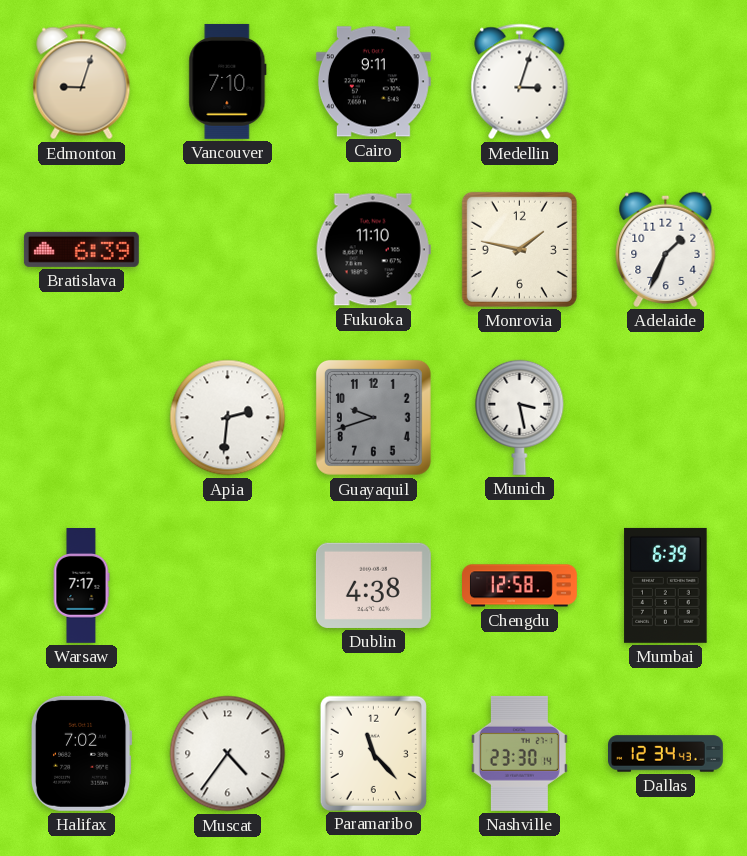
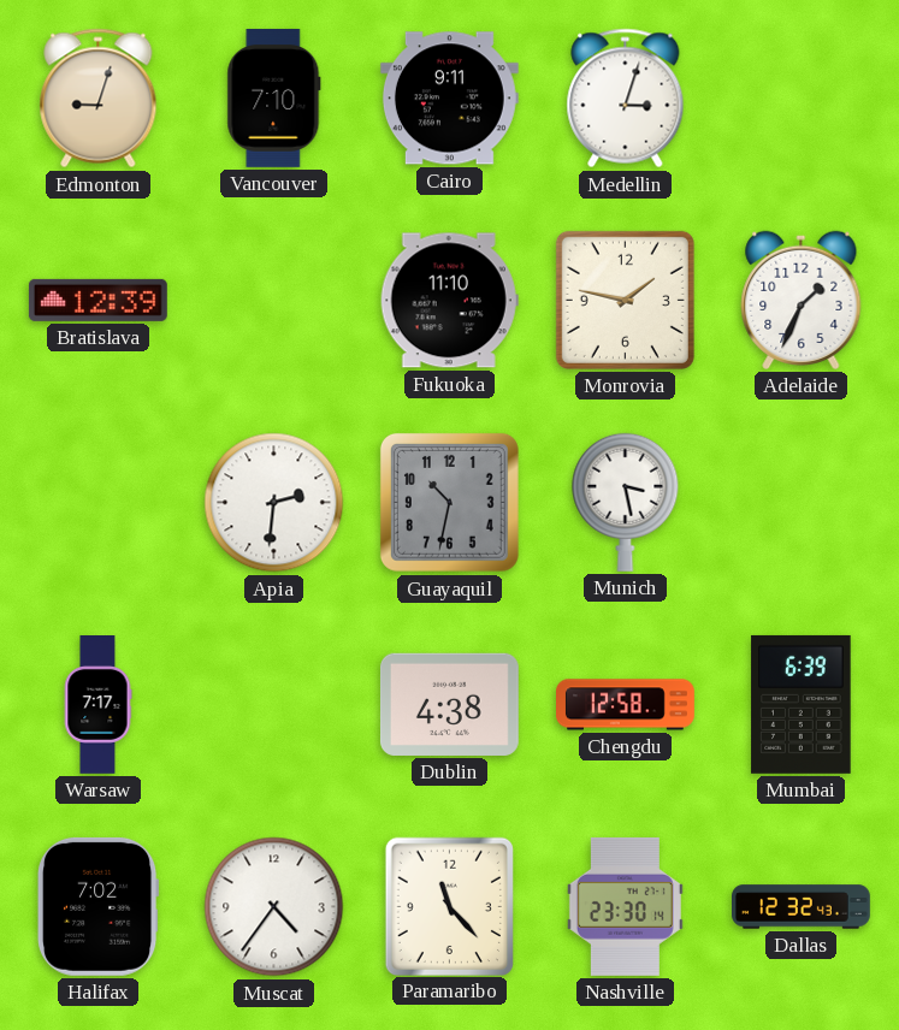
Bratislava: 6:39 -> 12:39 (97, 300)
Guayaquil: 9:42 -> 10:32 (449, 502)
Dallas: 12:34 -> 12:32 (802, 907)
